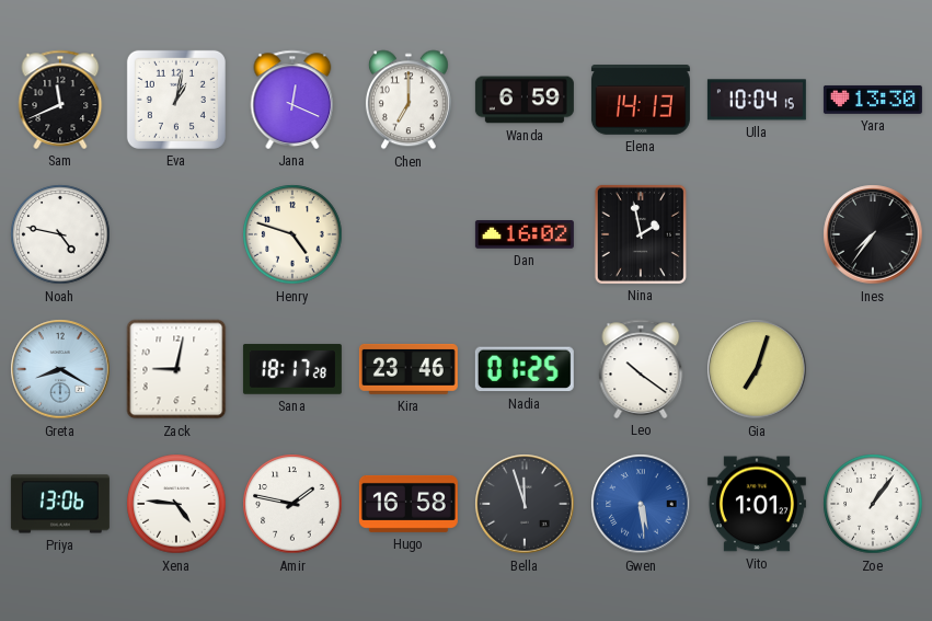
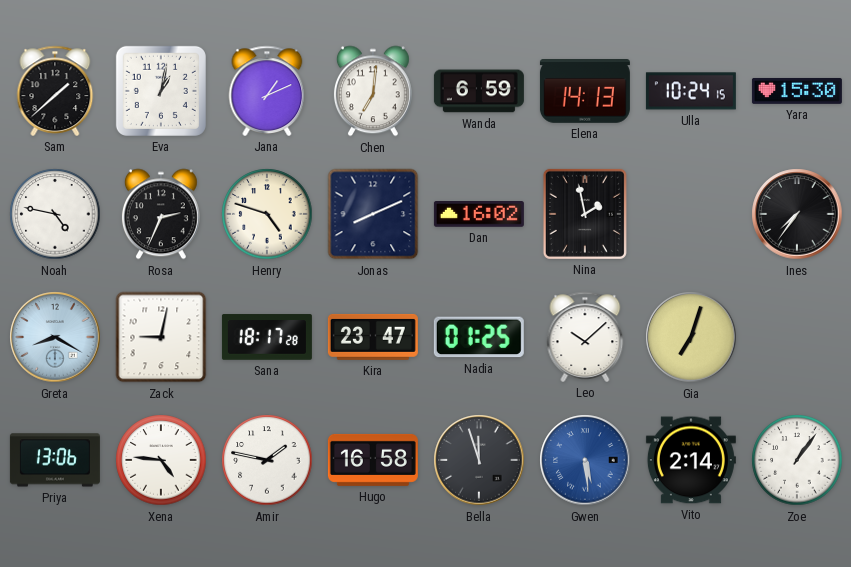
Sam: 11:41 -> 1:38 (55, 91)
Jana: 12:19 -> 1:11 (267, 91)
Chen: 7:00 -> 7:01 (373, 91)
Ulla: 10:04 -> 10:24 (691, 91)
Yara: 13:30 -> 15:30 (797, 91)
Rosa: none -> 2:34 (161, 214)
Jonas: none -> 8:11 (373, 214)
Kira: 23:46 -> 23:47 (373, 337)
Leo: 10:21 -> 10:08 (585, 337)
Vito: 1:01 -> 2:14 (691, 460)
